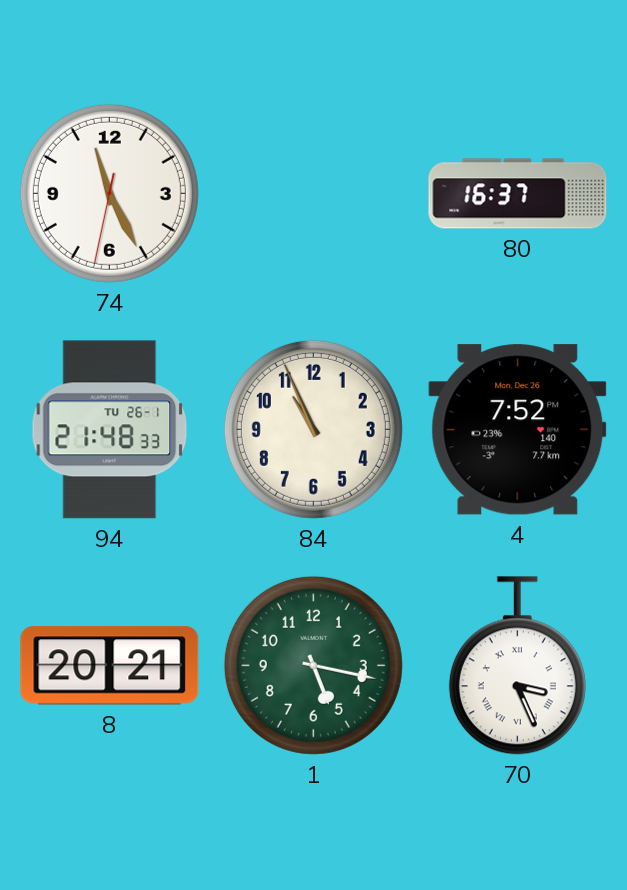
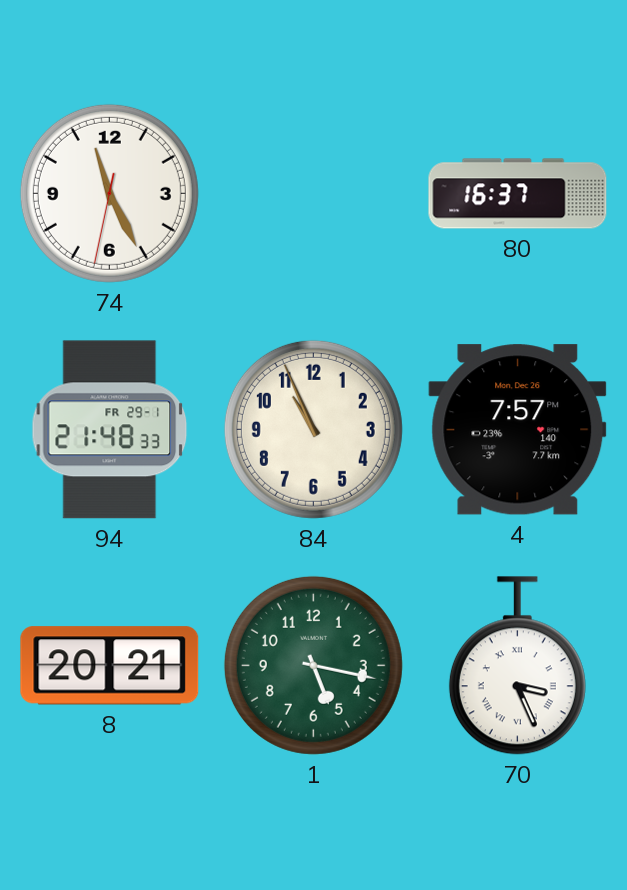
94 date: TU 26-1 -> FR 29-1 (110, 430)
4: 7:52 -> 7:57 (518, 430)
